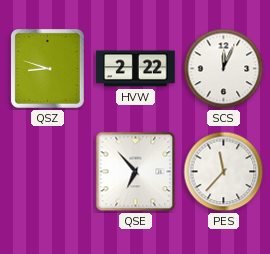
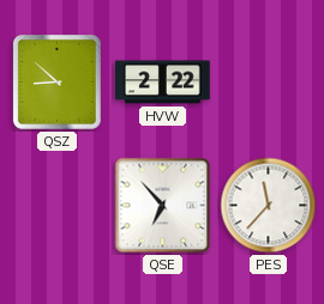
QSZ: 8:48 -> 8:52 (56, 81)
SCS: 12:04 -> none (224, 69)
